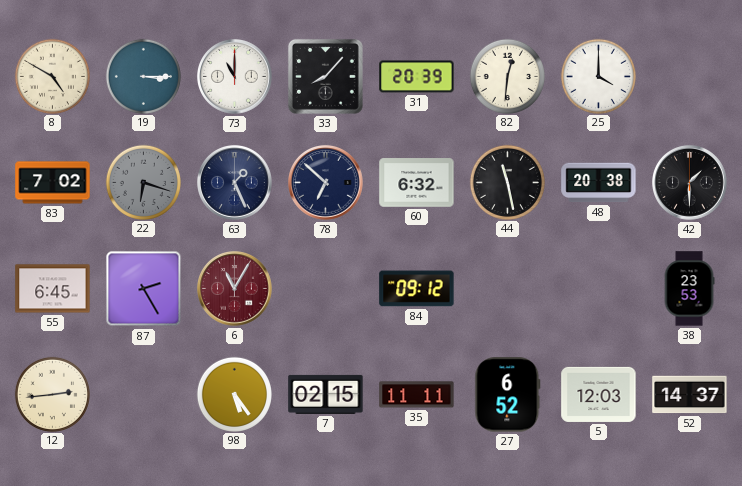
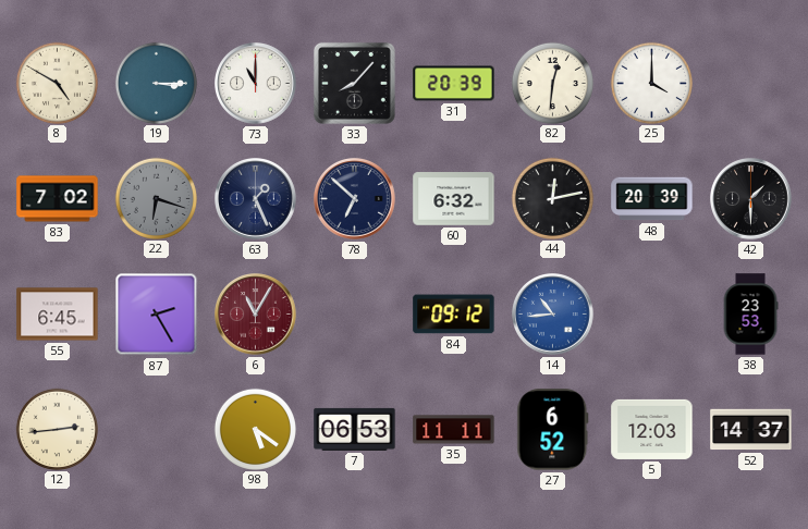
44: 11:28 -> 12:13 (552, 198)
48: 20:38 -> 20:39 (652, 199)
14: none -> 10:44 (553, 315)
98: 5:24 -> 5:21 (255, 429)
7: 02:15 -> 06:53 (355, 429)
